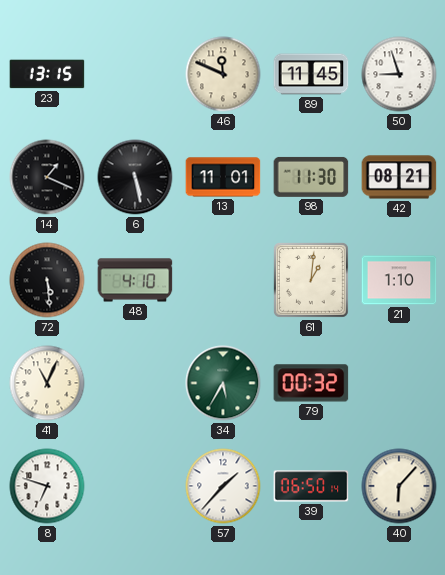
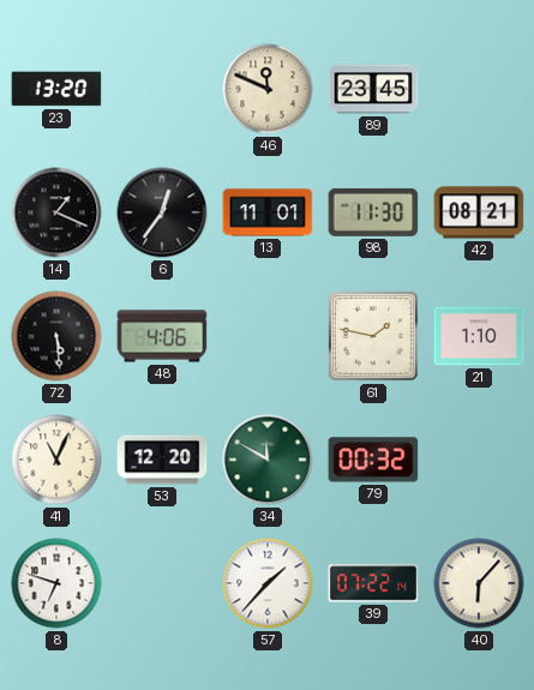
23: 13:15 -> 13:20 (56, 89)
89: 11:45 -> 23:45 (373, 89)
50: 8:57 -> none (399, 74)
6: 5:28 -> 12:36 (162, 212)
48: 4:10 -> 4:06 (162, 336)
61: 1:01 -> 1:47 (373, 336)
53: none -> 12:20 (162, 460)
34: 5:35 -> 11:50 (268, 460)
39: 06:50 -> 07:22 (373, 583)
